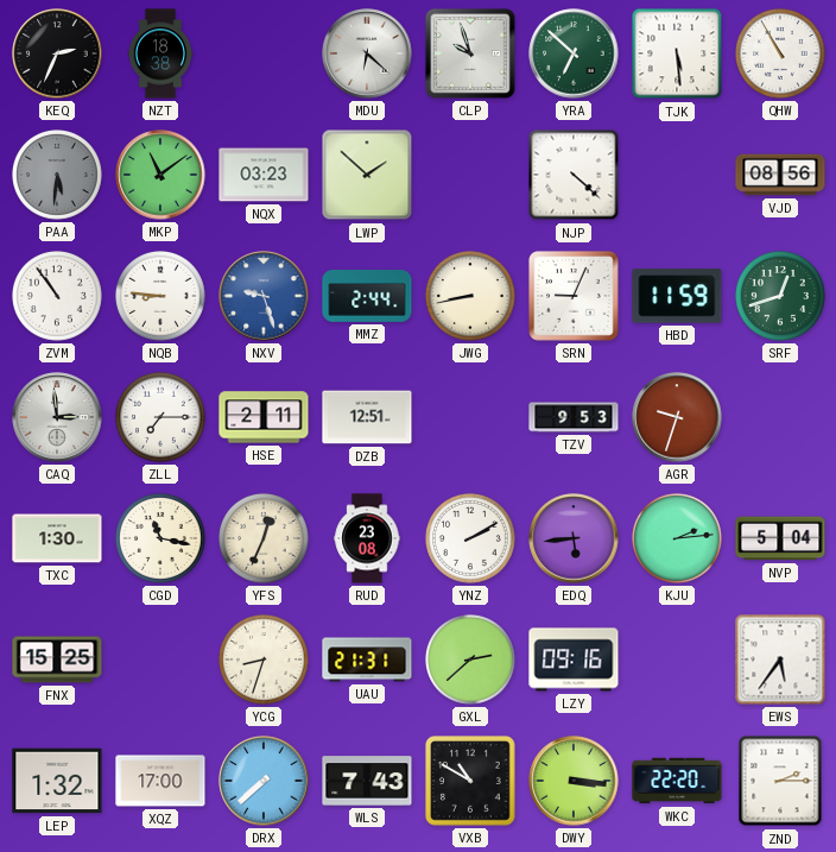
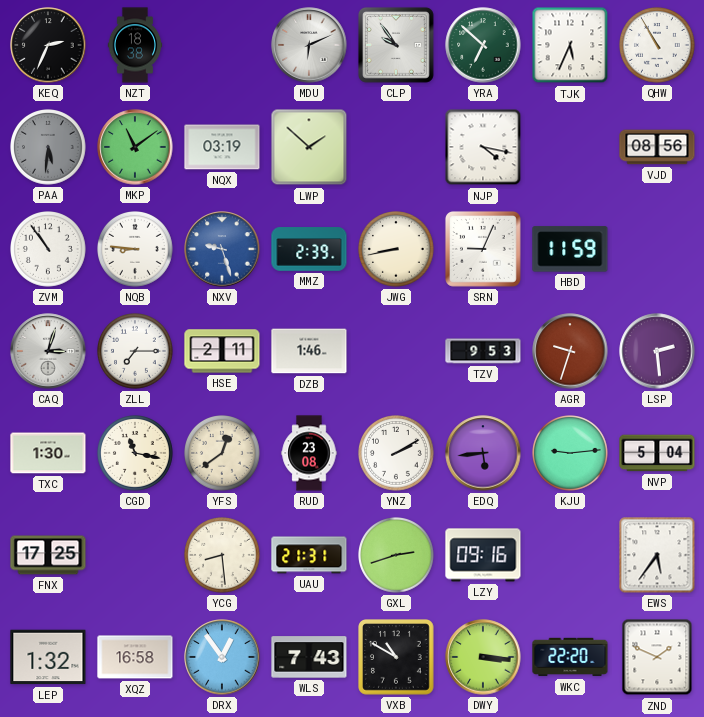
MDU: 6:22 -> 6:11 (309, 45)
CLP: 9:57 -> 9:54 (396, 45)
TJK: 5:29 -> 5:34 (570, 45)
NQX: 03:23 -> 03:19 (222, 147)
NJP: 4:22 -> 4:17 (483, 147)
MMZ: 2:44 -> 2:39 (309, 249)
SRF: 12:42 -> none (781, 297)
CAQ: 2:59 -> 3:03 (48, 351)
DZB: 12:51 -> 1:46 (309, 351)
LSP: none -> 2:29 (657, 351)
YFS: 12:34 -> 12:39 (223, 454)
KJU: 2:14 -> 9:14 (571, 454)
FNX: 15:25 -> 17:25 (48, 555)
YCG: 8:33 -> 8:29 (223, 556)
GXL: 2:38 -> 2:42 (397, 556)
XQZ: 17:00 -> 16:58 (135, 657)
DRX: 7:38 -> 12:54 (222, 657)
ZND: 2:15 -> 1:49 (657, 657)
